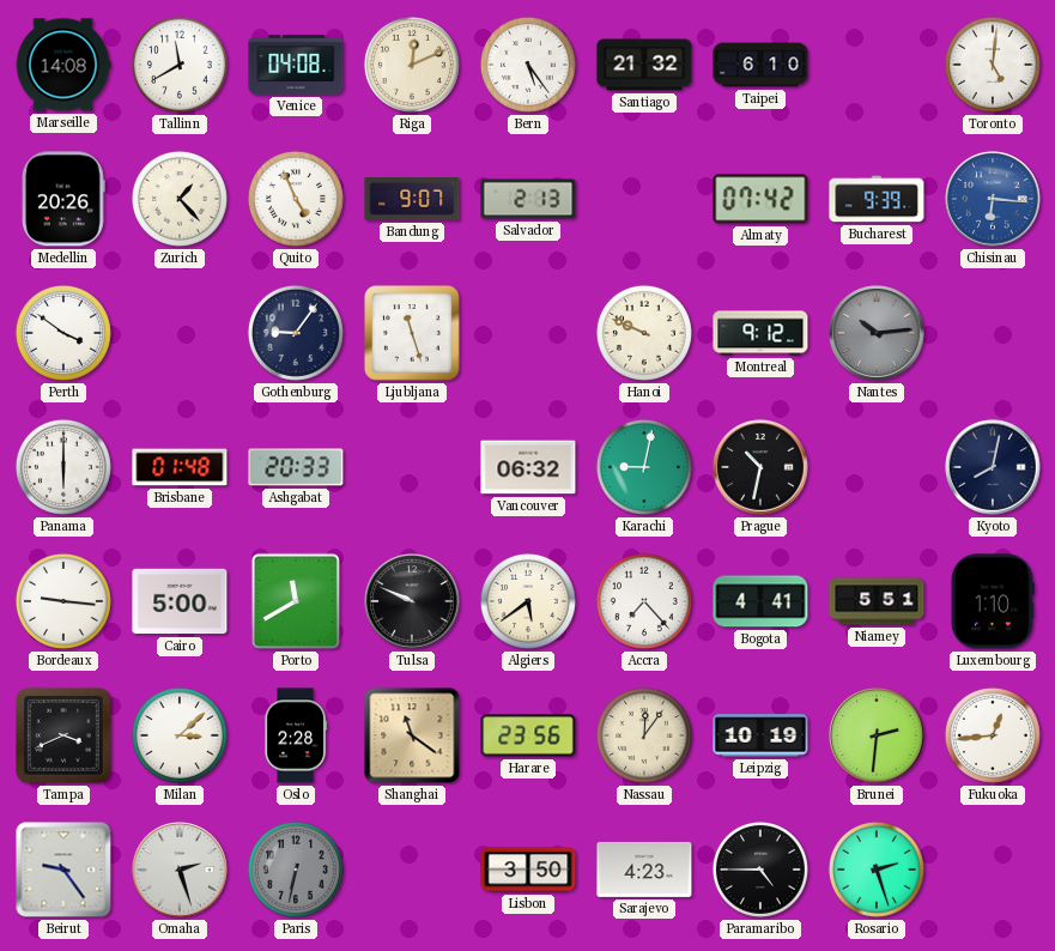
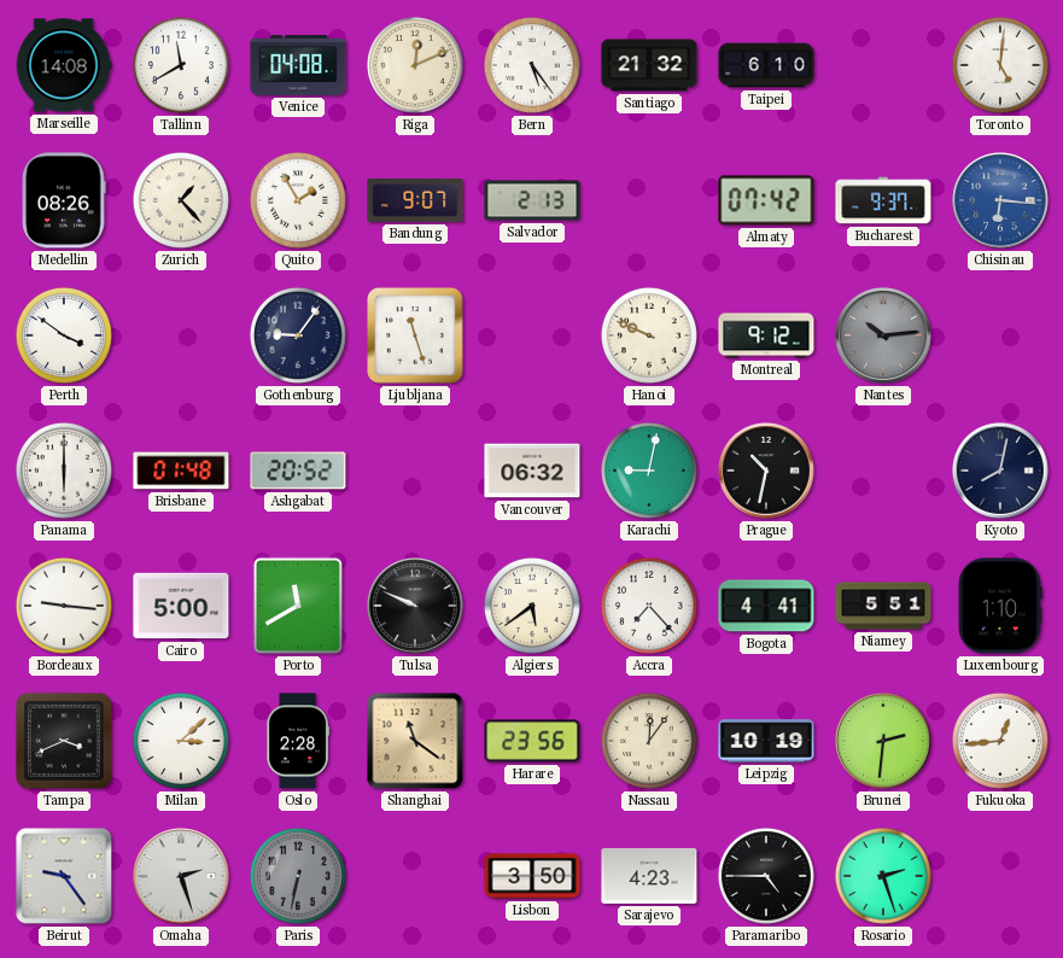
Medellin: 20:26 -> 08:26 (64, 200)
Quito: 4:56 -> 1:55 (298, 200)
Bucharest: 9:39 -> 9:37 (883, 200)
Ashgabat: 20:33 -> 20:52 (298, 471)
